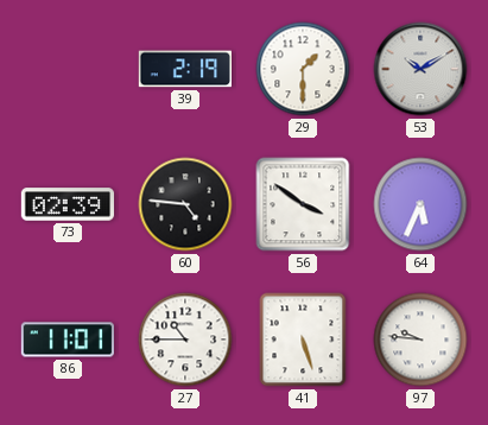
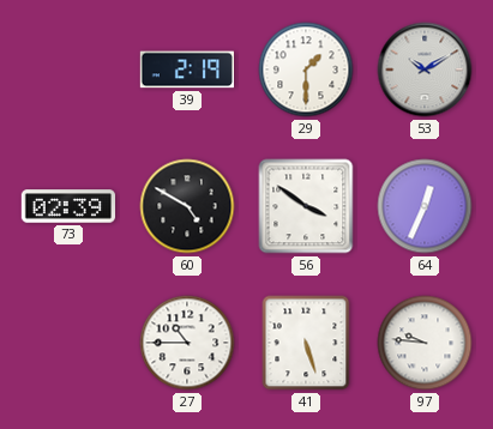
60: 4:46 -> 4:50 (187, 206)
64: 5:34 -> 12:34 (425, 206)
86: 11:01 -> none (66, 340)
